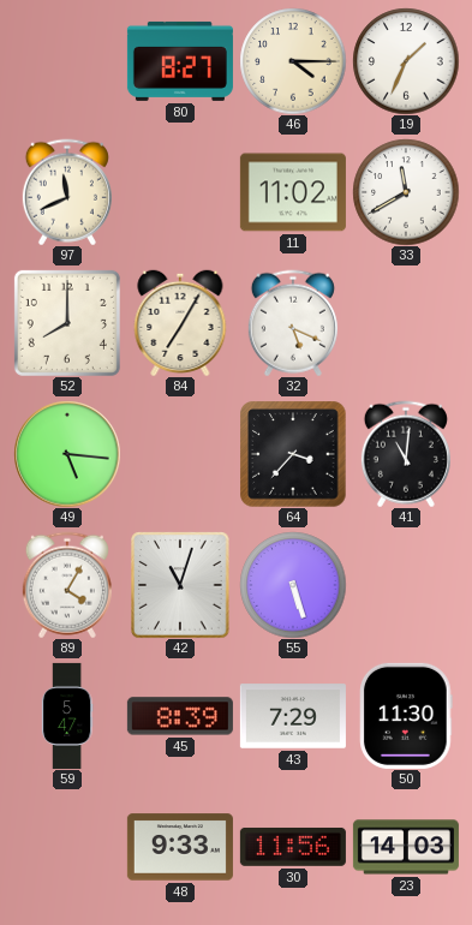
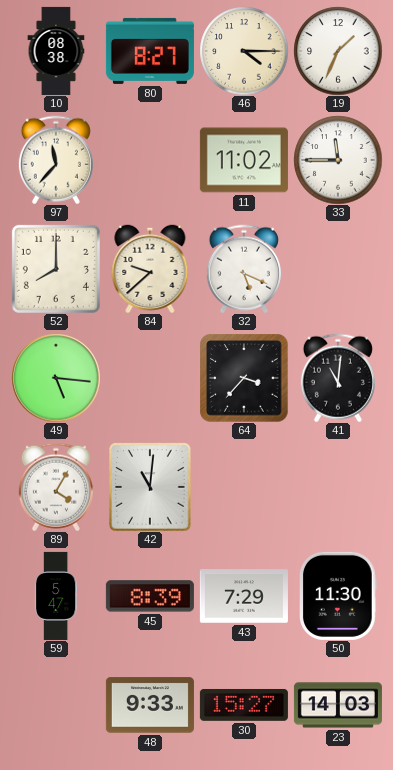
10: none -> 08:38 (56, 51)
97: 11:41 -> 11:37 (56, 160)
33: 11:40 -> 11:45 (338, 160)
84: 7:05 -> 9:38 (150, 269)
42: 11:03 -> 11:01 (150, 487)
55: 5:27 -> none (293, 585)
30: 11:56 -> 15:27 (244, 705)
